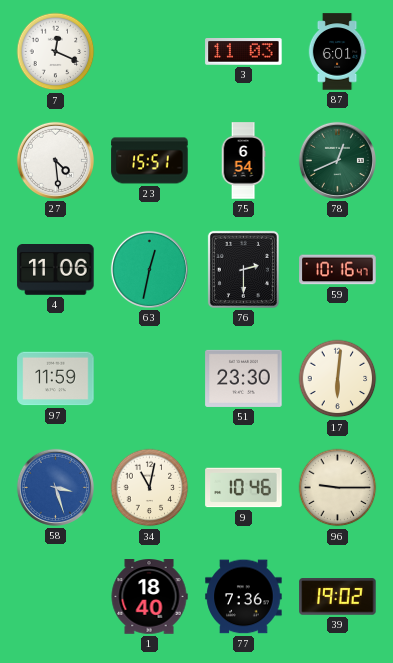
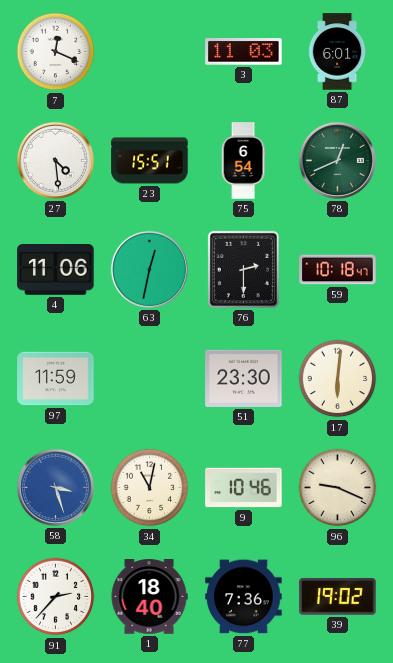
59: 10:16 -> 10:18 (338, 270)
96: 9:15 -> 9:19 (338, 488)
91: none -> 2:37 (56, 597)
